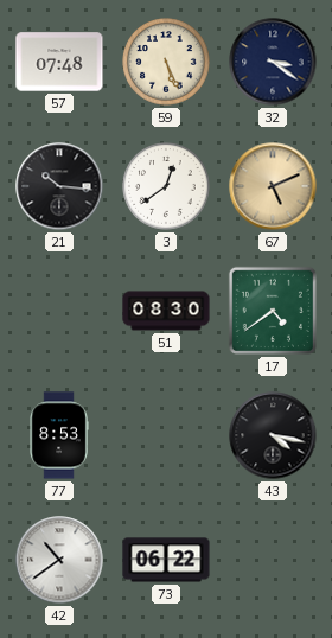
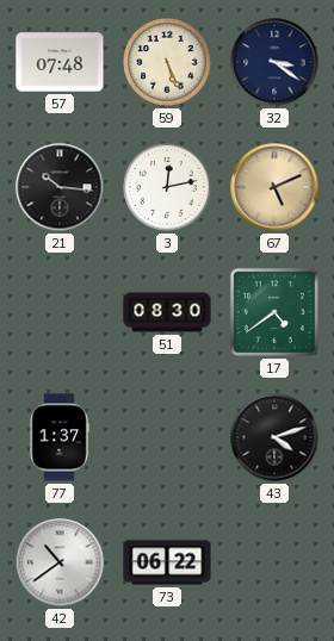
3: 12:39 -> 12:13 (167, 187)
77: 8:53 -> 1:37 (60, 437)
43: 4:17 -> 4:12 (274, 437)
